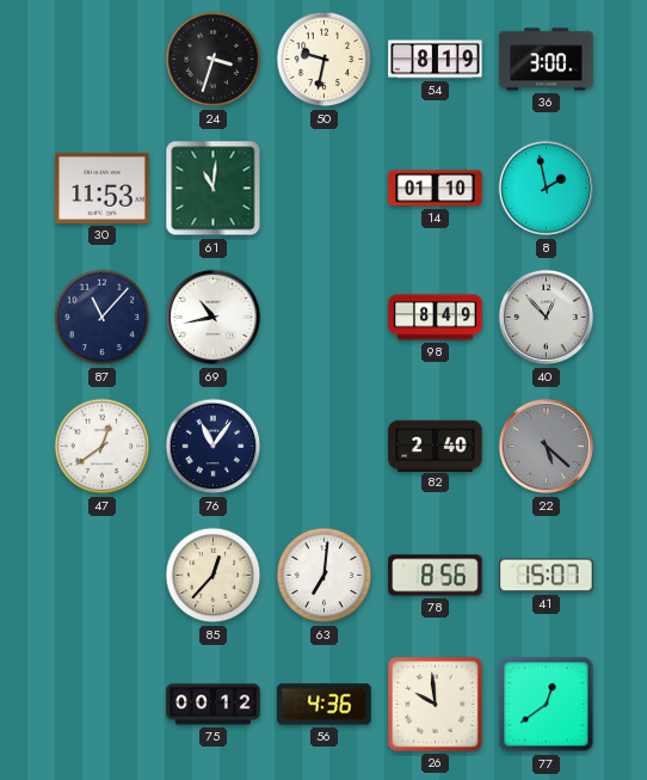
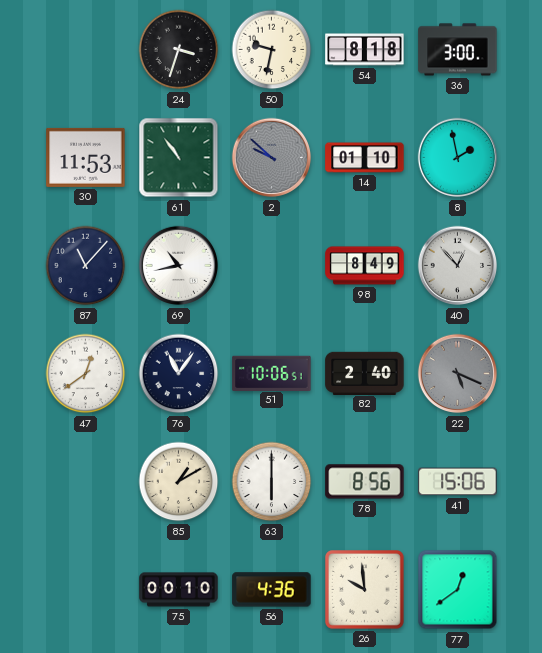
54: 8:19 -> 8:18 (365, 50)
61: 11:01 -> 10:54 (179, 158)
2: none -> 9:52 (272, 158)
51: none -> 10:06 (272, 373)
22: 5:22 -> 5:19 (458, 374)
85: 12:37 -> 1:10 (179, 482)
63: 7:01 -> 6:00 (272, 482)
41: 15:07 -> 15:06 (458, 482)
75: 00:12 -> 00:10 (179, 590)
